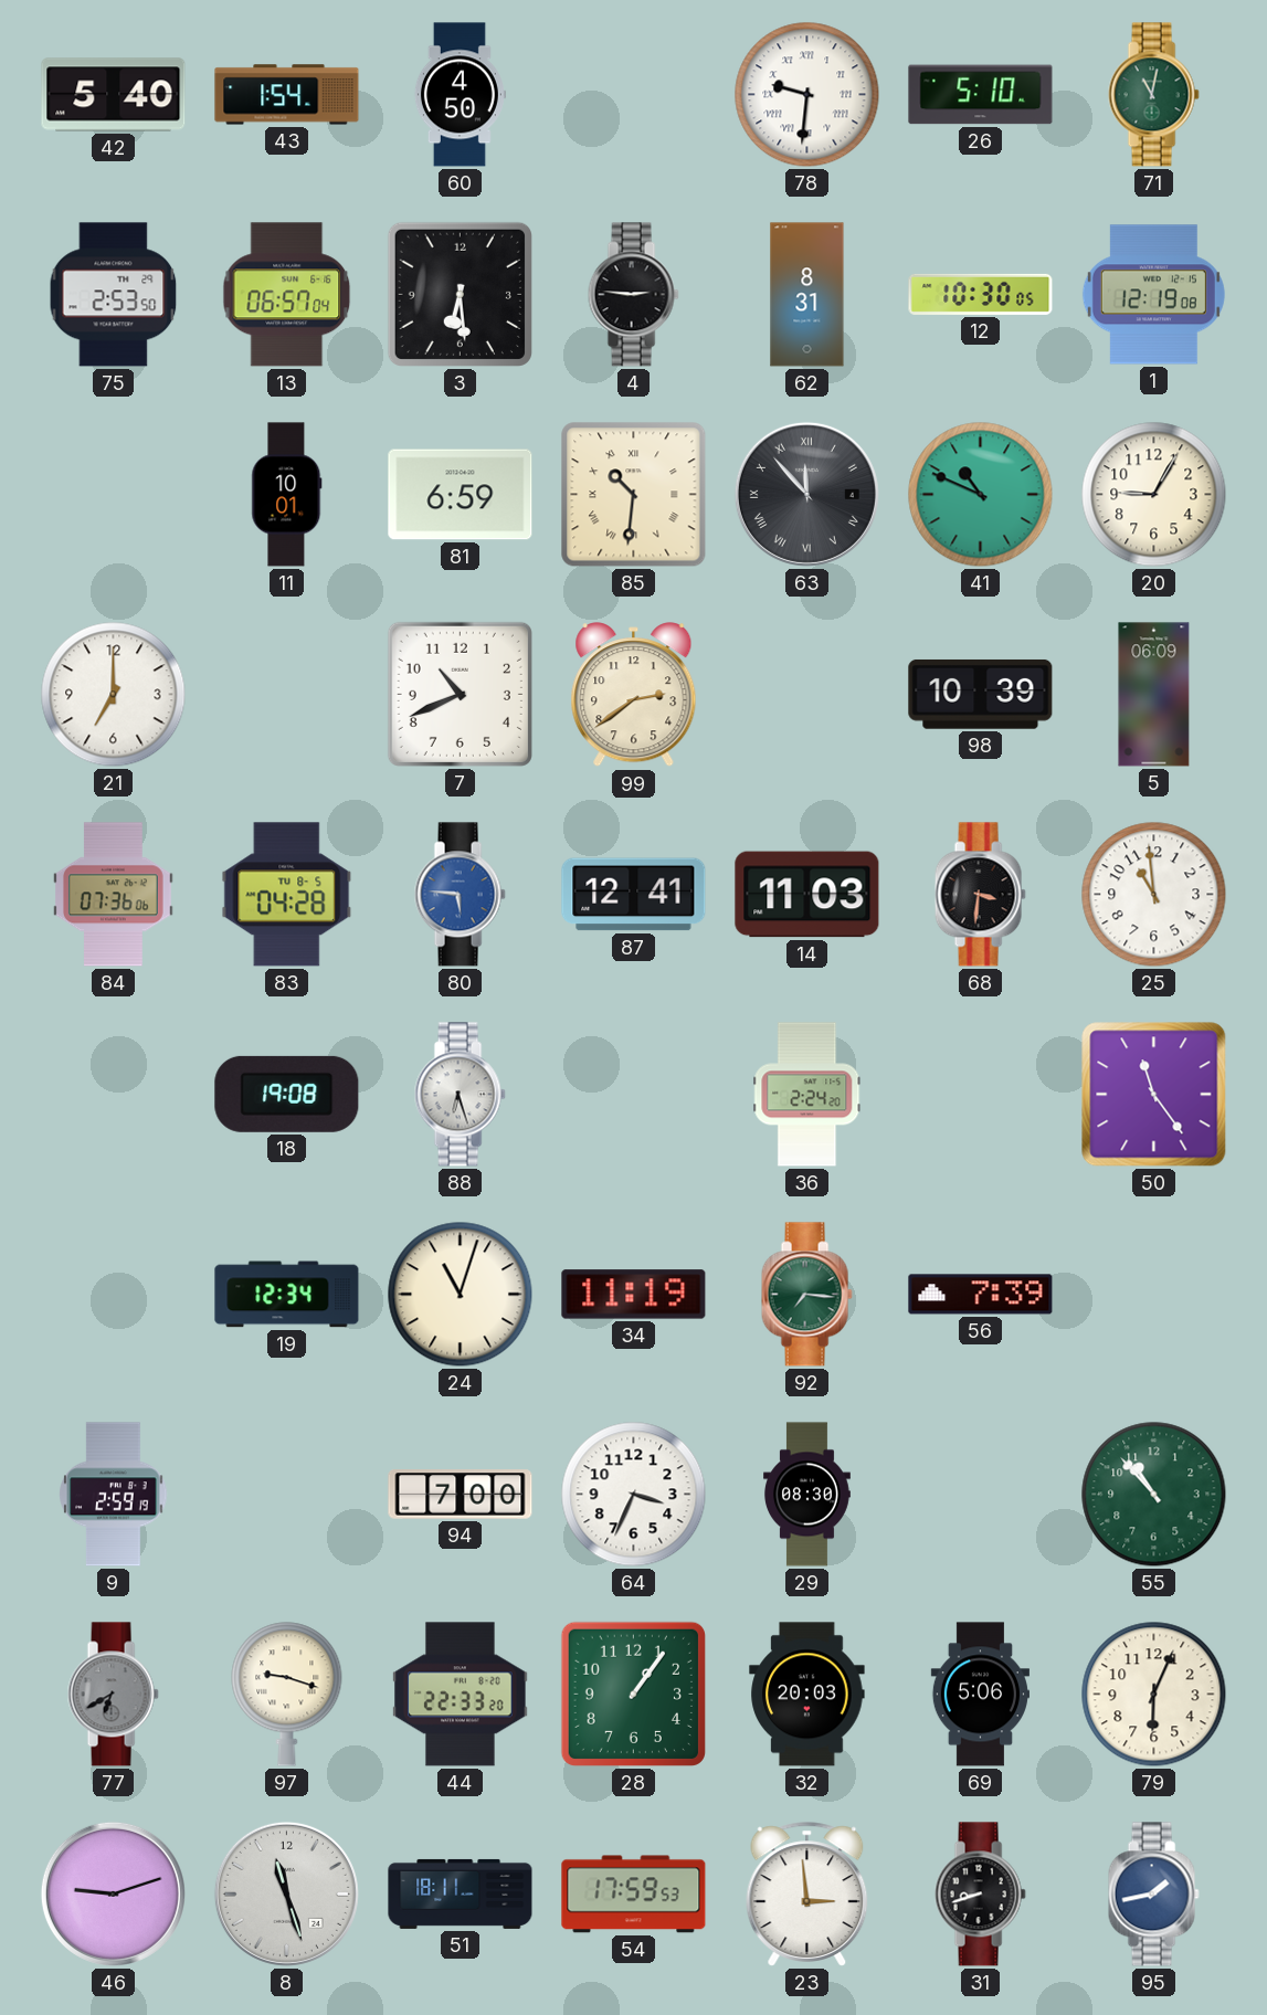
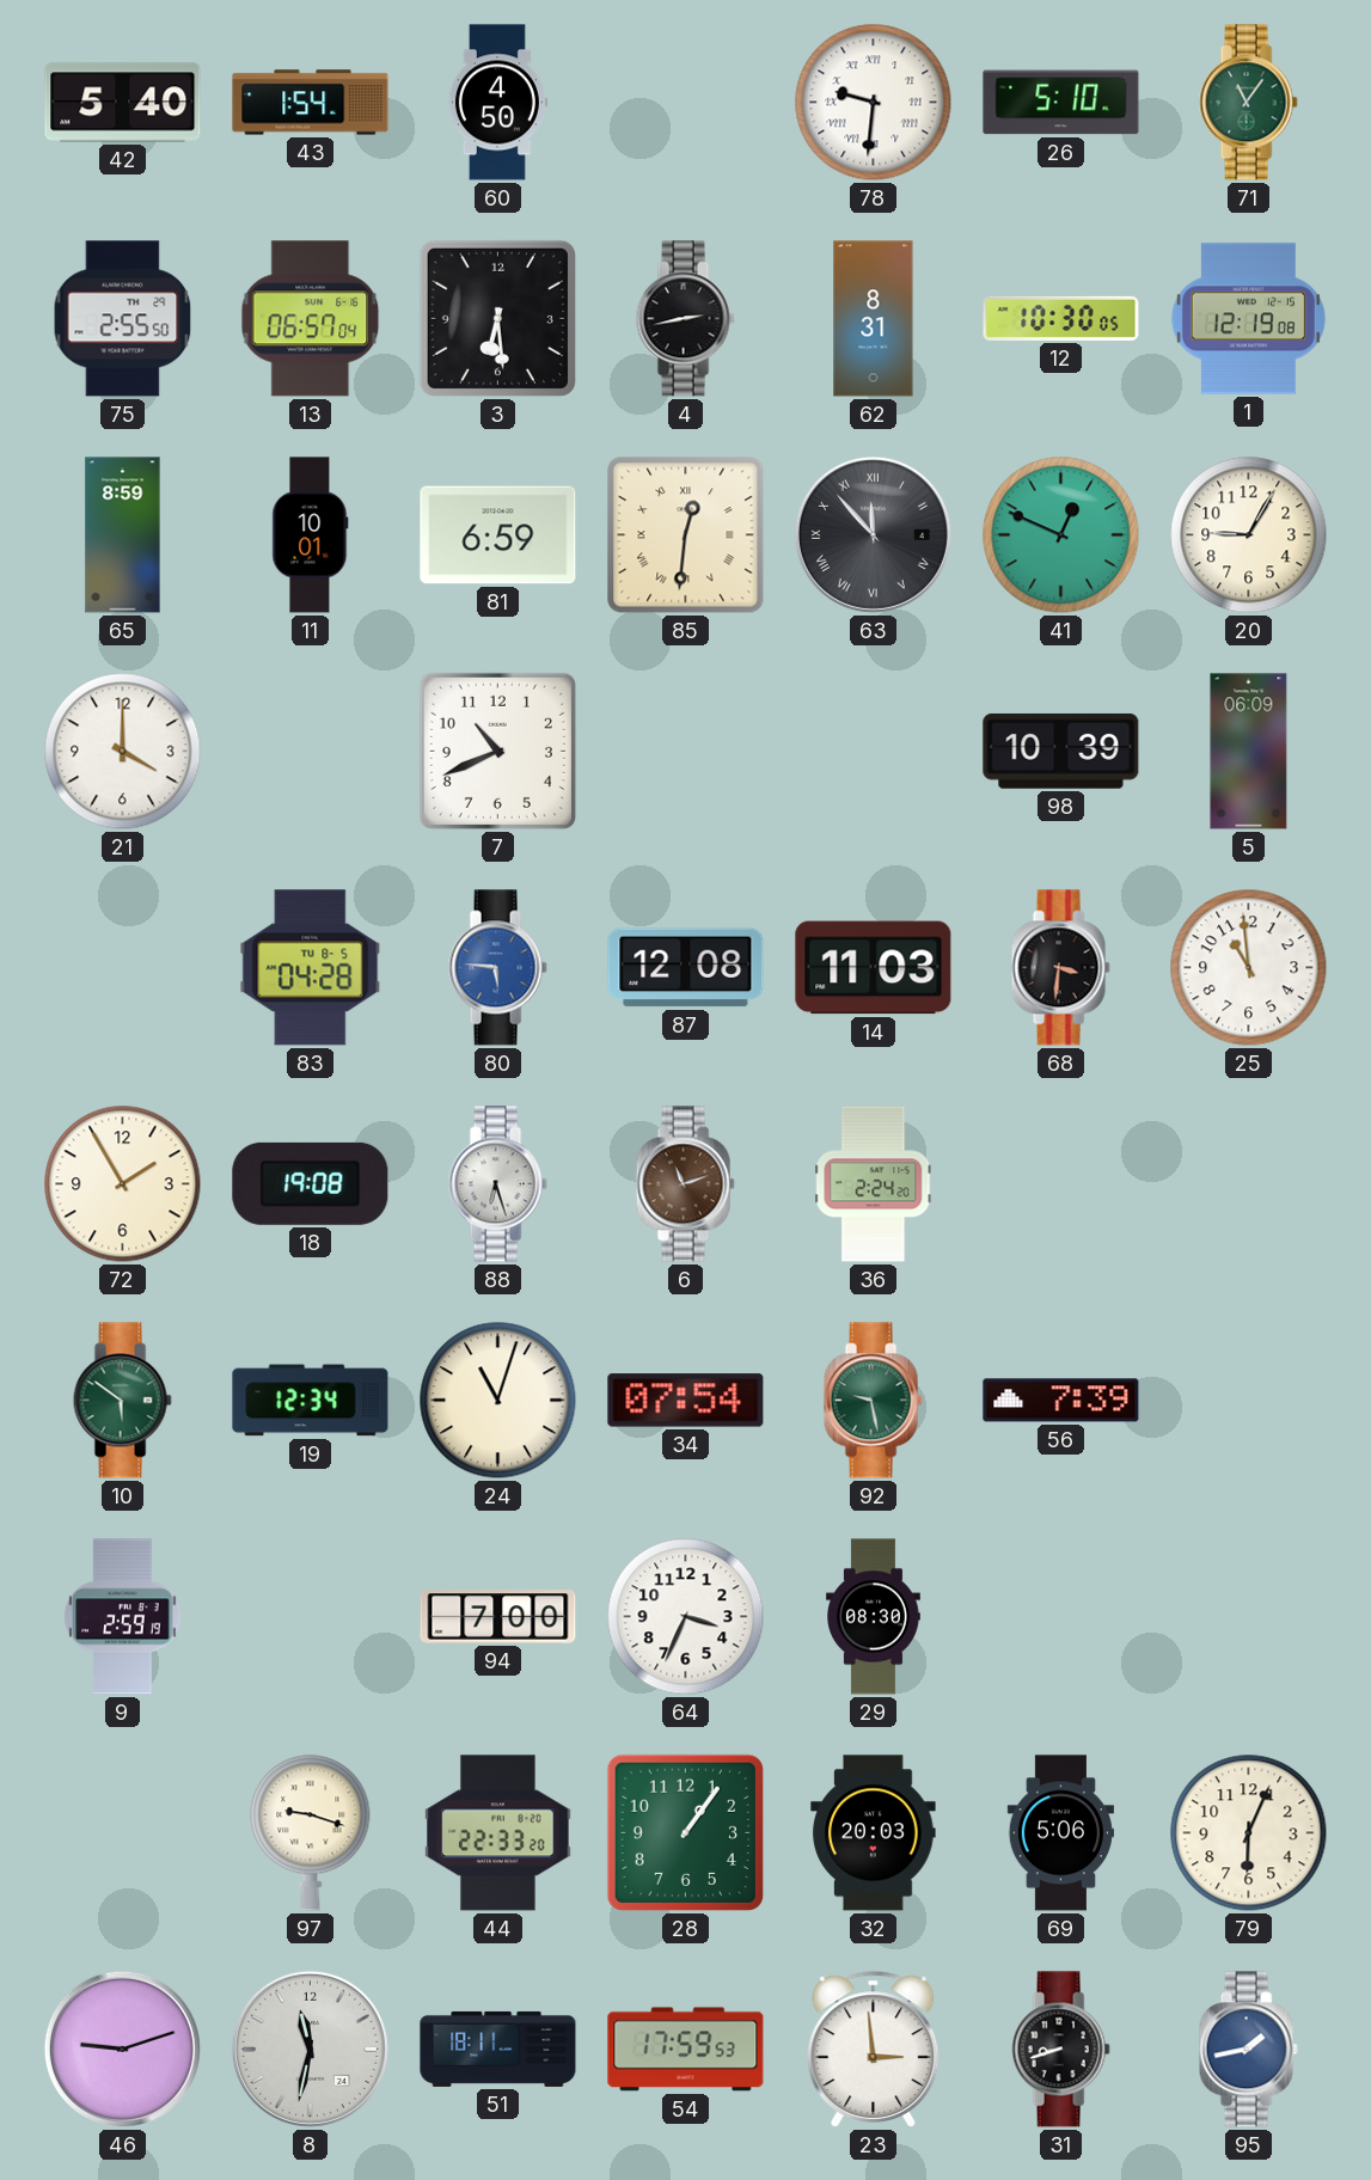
71: 11:02 -> 11:06 (1248, 103)
75: 2:53 -> 2:55 (123, 319)
4: 2:46 -> 2:43 (685, 319)
65: none -> 8:59 (123, 535)
85: 10:31 -> 12:31 (686, 535)
41: 10:49 -> 12:49 (1061, 535)
21: 7:00 -> 4:00 (123, 752)
99: 2:39 -> none (634, 695)
84: 07:36 -> none (114, 895)
87: 12:41 -> 12:08 (686, 968)
72: none -> 1:55 (123, 1184)
6: none -> 11:12 (685, 1184)
50: 11:24 -> none (1154, 1095)
10: none -> 5:51 (122, 1401)
34: 11:19 -> 07:54 (686, 1401)
92: 7:16 -> 9:28 (873, 1401)
55: 10:53 -> none (1154, 1495)
77: 6:40 -> none (113, 1695)
8: 11:27 -> 11:32 (310, 2049)
